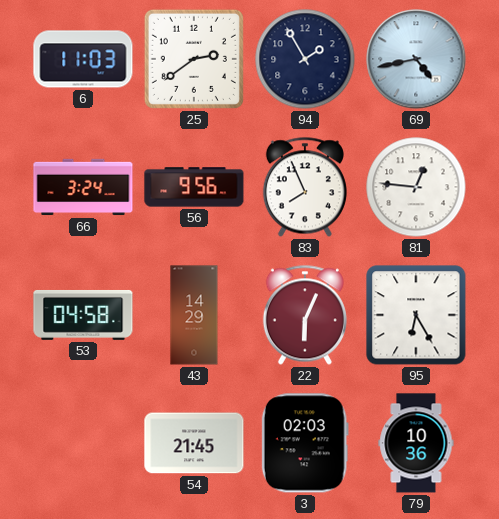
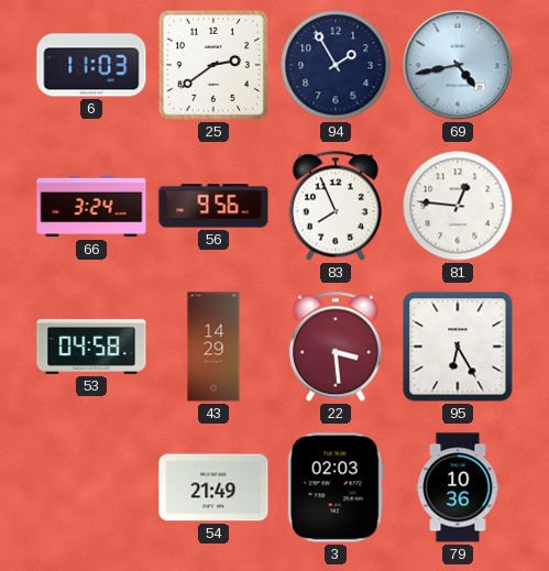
22: 6:04 -> 3:29 (336, 347)
54: 21:45 -> 21:49 (213, 487)
